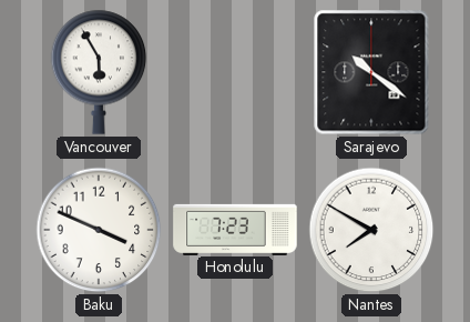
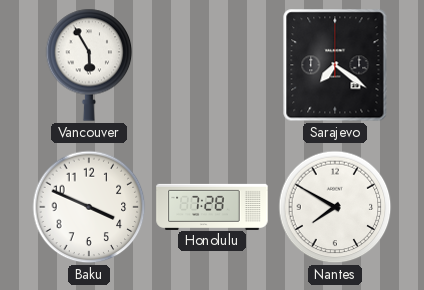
Sarajevo: 10:21 -> 7:21 (335, 65)
Honolulu: 7:23 -> 7:28 (212, 206)
